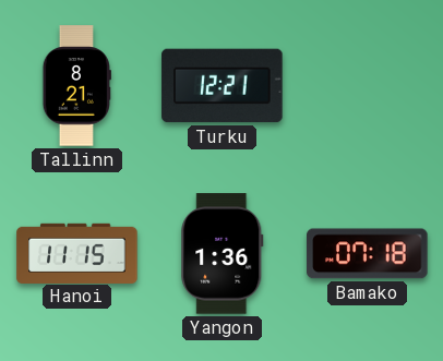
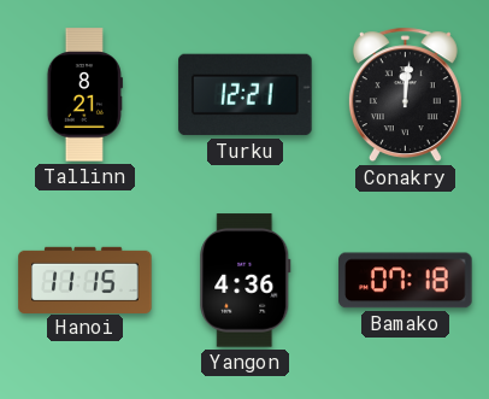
Conakry: none -> 12:01 (405, 95)
Yangon: 1:36 -> 4:36 (246, 281)
